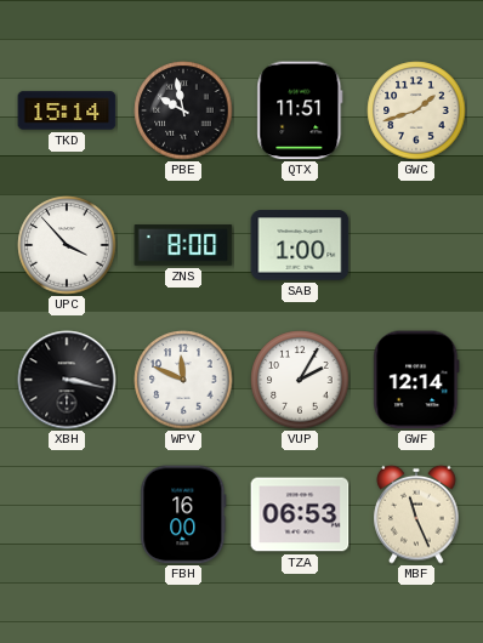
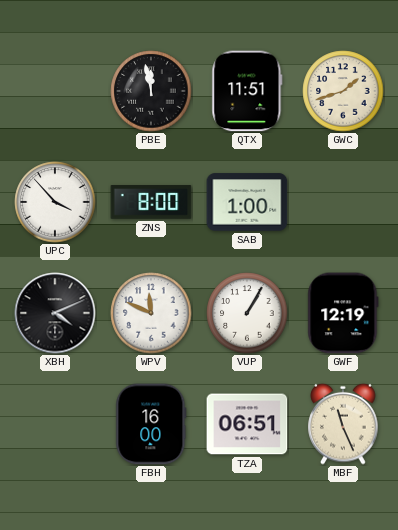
TKD: 15:14 -> none (67, 110)
PBE: 9:58 -> 11:58 (151, 91)
XBH: 3:17 -> 4:11 (55, 313)
VUP: 2:05 -> 1:05 (247, 313)
GWF: 12:14 -> 12:19 (343, 313)
TZA: 06:53 -> 06:51 (247, 424)
